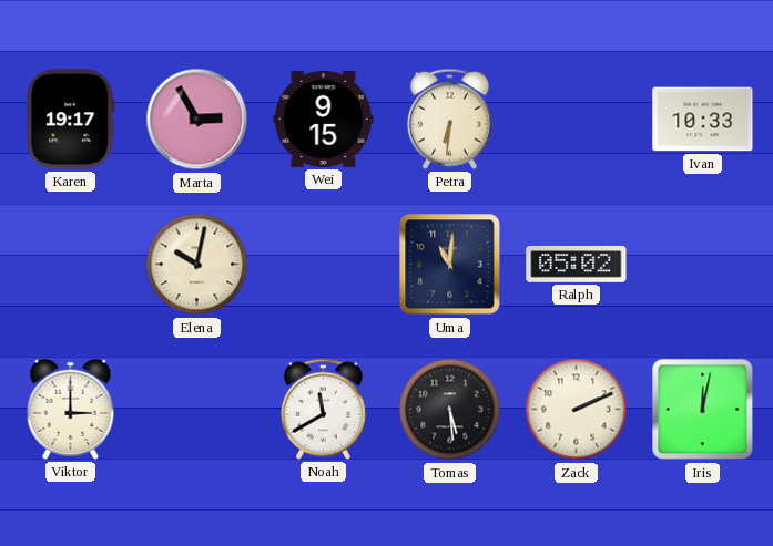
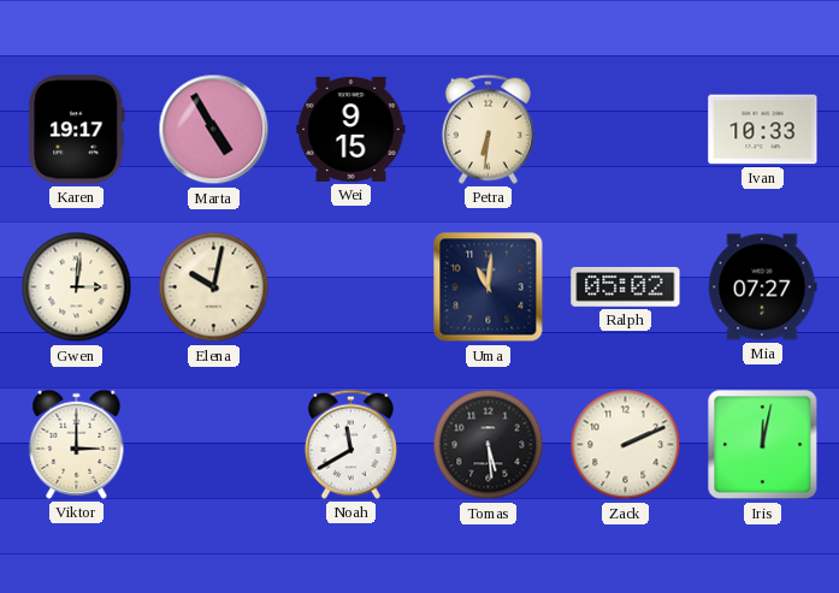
Marta: 2:55 -> 4:55 (214, 130)
Gwen: none -> 3:01 (77, 287)
Mia: none -> 07:27 (763, 287)
